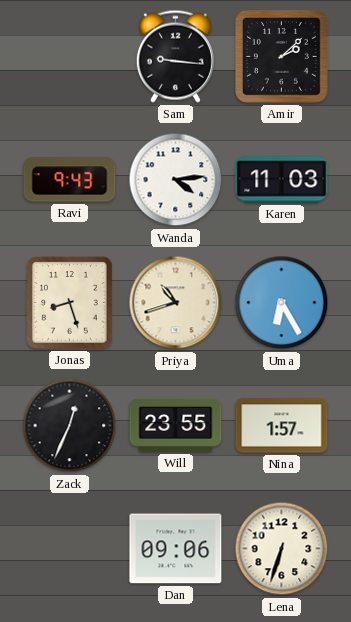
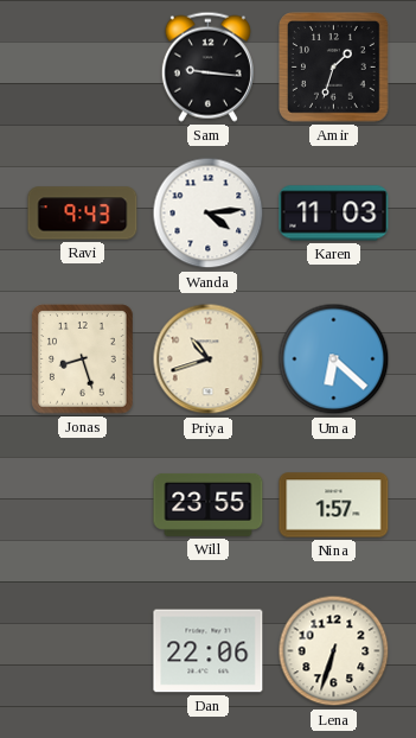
Amir: 2:08 -> 1:33 (334, 68)
Uma: 6:25 -> 6:22 (334, 360)
Zack: 12:34 -> none (70, 426)
Dan: 09:06 -> 22:06 (209, 651)
